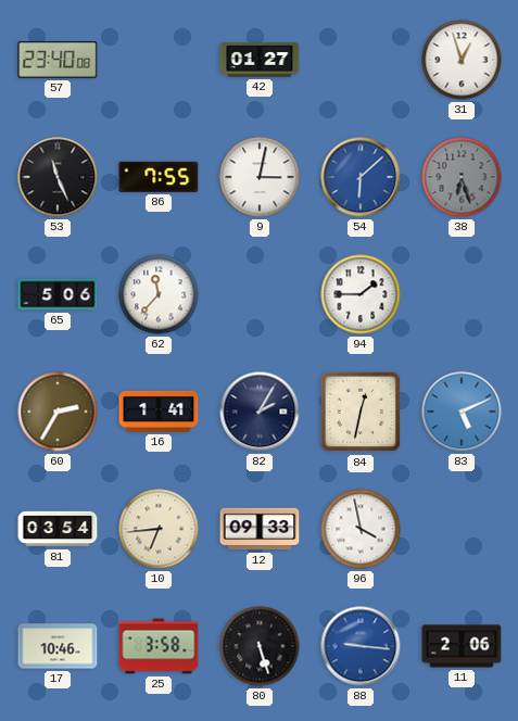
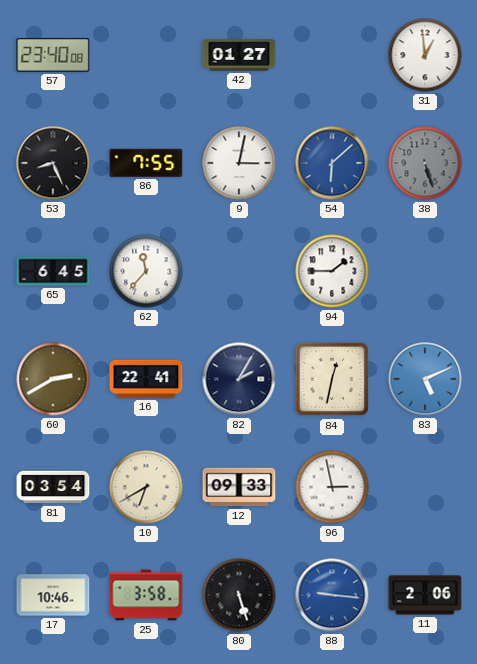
31: 12:57 -> 12:59 (425, 55)
53: 11:26 -> 8:26 (53, 163)
38: 6:27 -> 5:27 (425, 163)
65: 5:06 -> 6:45 (53, 271)
60: 2:35 -> 2:40 (53, 379)
16: 1:41 -> 22:41 (146, 379)
10: 6:44 -> 6:40 (146, 487)
96: 3:58 -> 2:58 (332, 487)
